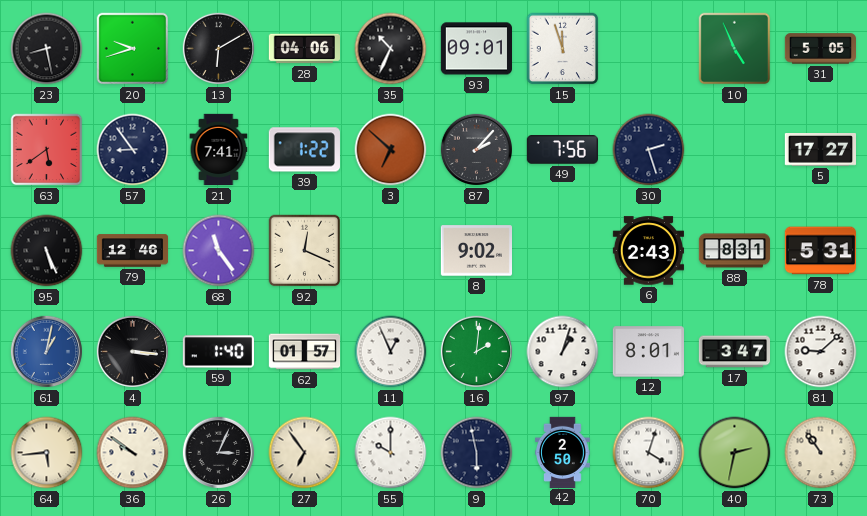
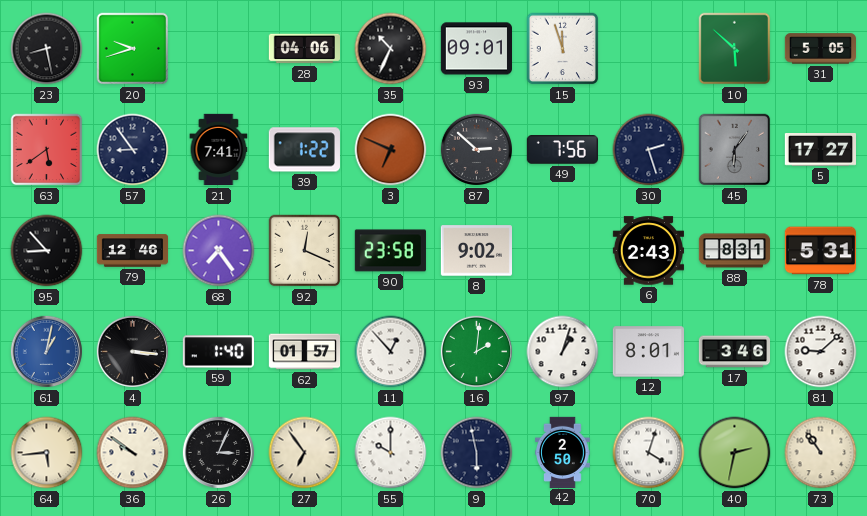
13: 6:10 -> none (219, 49)
10: 4:56 -> 5:52 (735, 49)
3: 6:52 -> 6:49 (391, 150)
87: 2:07 -> 2:52 (477, 150)
45: none -> 6:06 (735, 150)
95: 5:26 -> 8:53 (47, 251)
68: 11:24 -> 7:24 (219, 251)
90: none -> 23:58 (390, 251)
11: 12:56 -> 12:53 (391, 352)
17: 3:47 -> 3:46 (734, 352)
